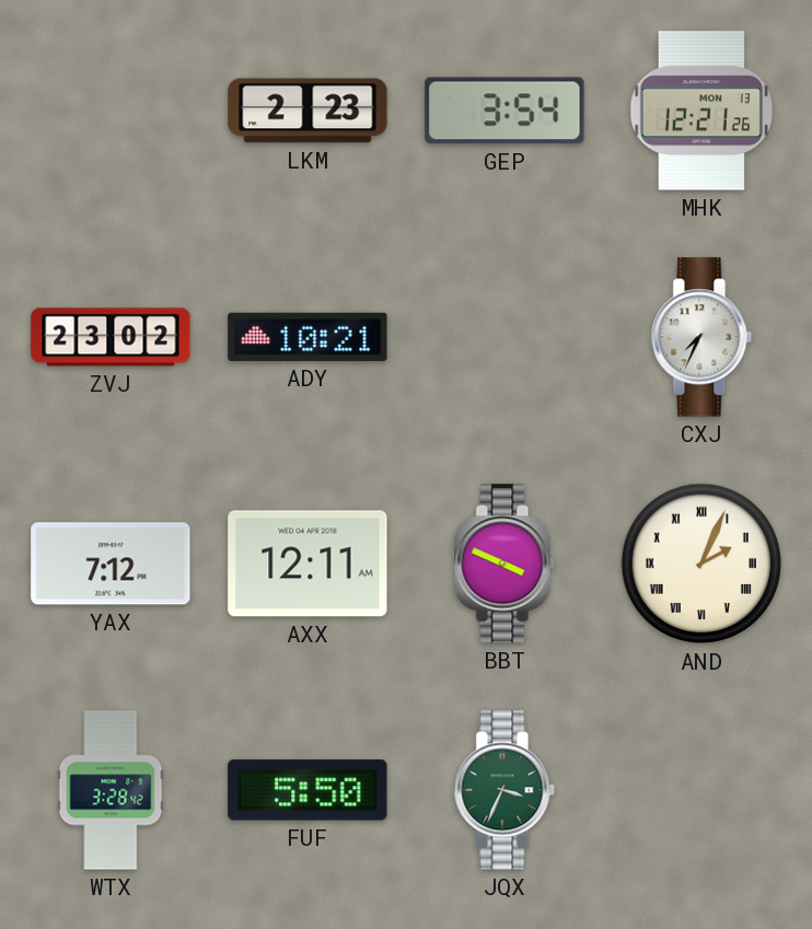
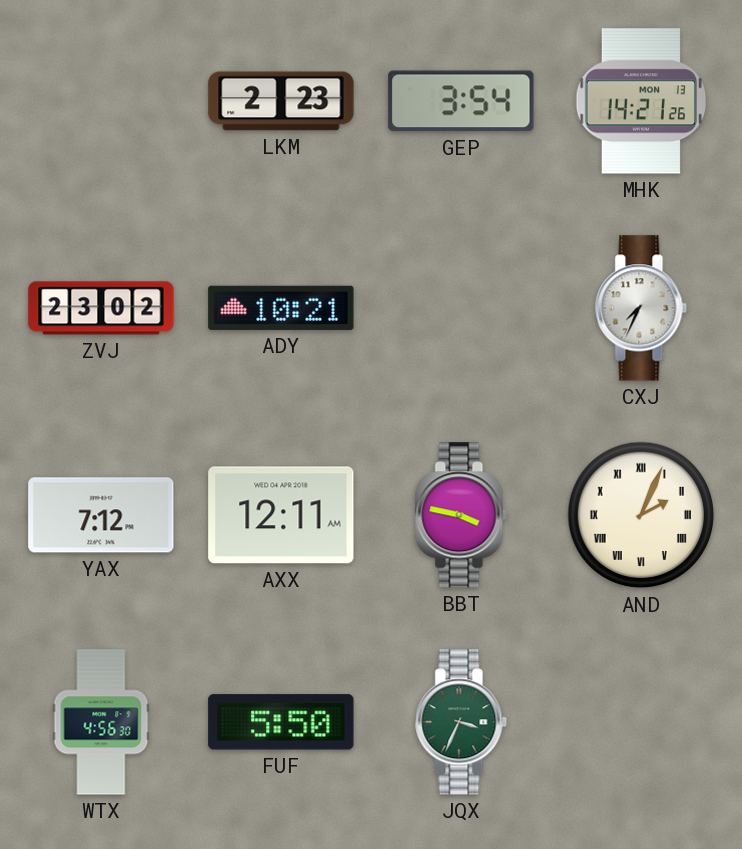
MHK: 12:21 -> 14:21 (640, 101)
BBT: 3:49 -> 3:47 (461, 515)
WTX: 3:28 -> 4:56 (101, 722)
